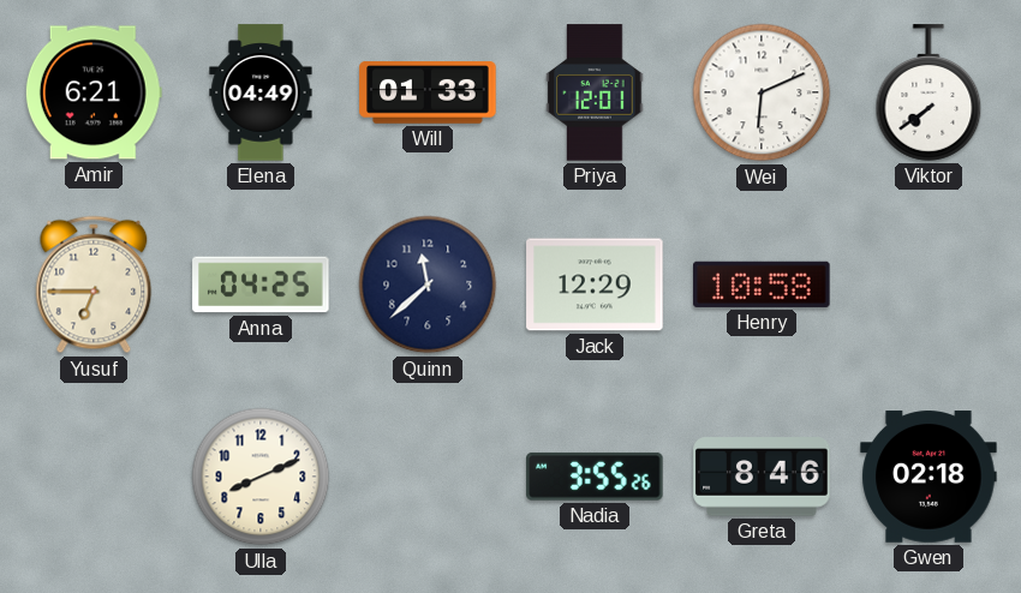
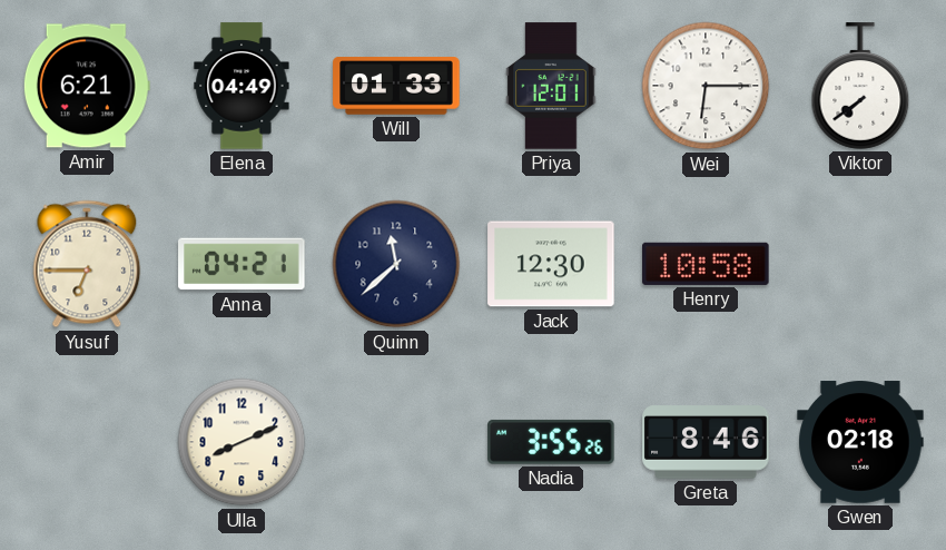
Wei: 6:11 -> 6:15 (706, 86)
Anna: 04:25 -> 04:21 (242, 264)
Jack: 12:29 -> 12:30 (551, 264)
